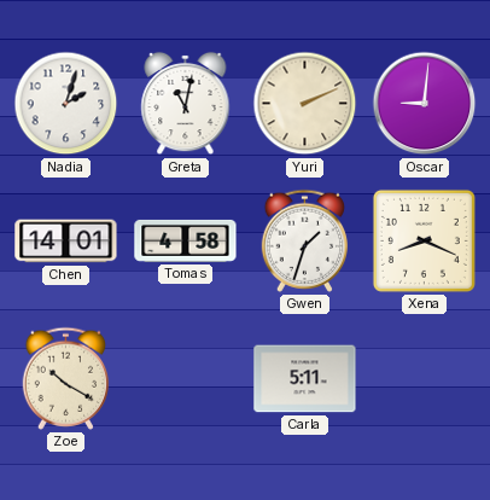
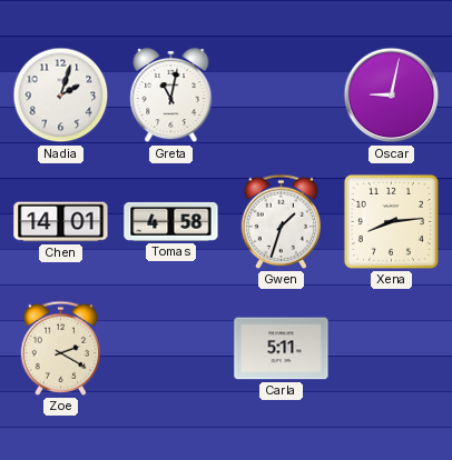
Yuri: 2:11 -> none (305, 104)
Oscar: 9:01 -> 9:02 (392, 96)
Xena: 8:19 -> 8:14 (391, 221)
Zoe: 10:20 -> 2:20 (61, 348)
